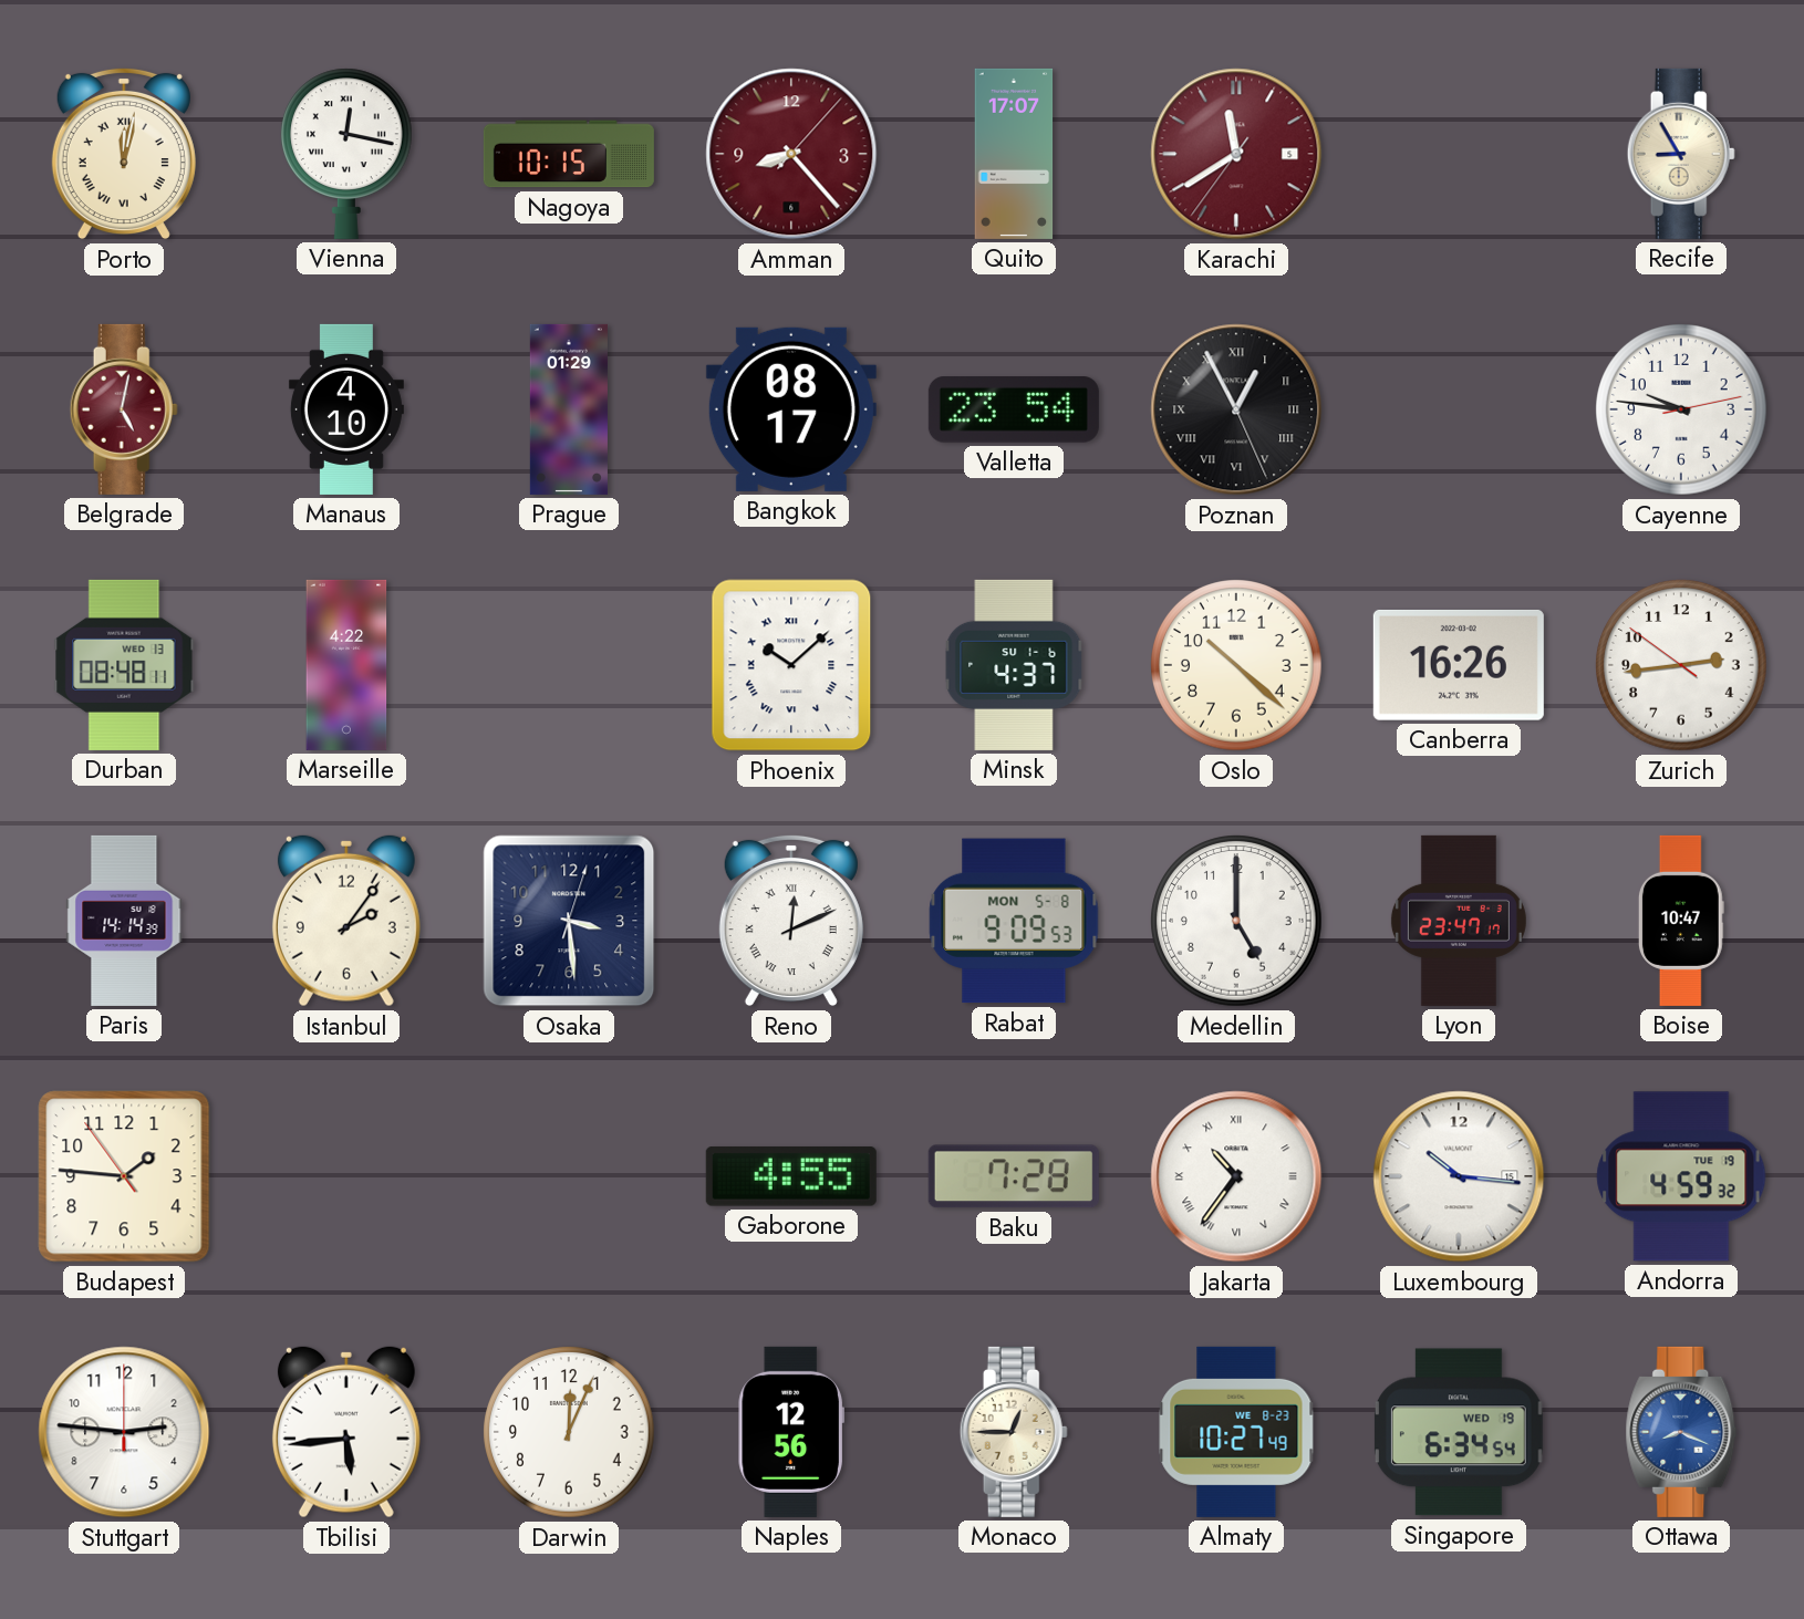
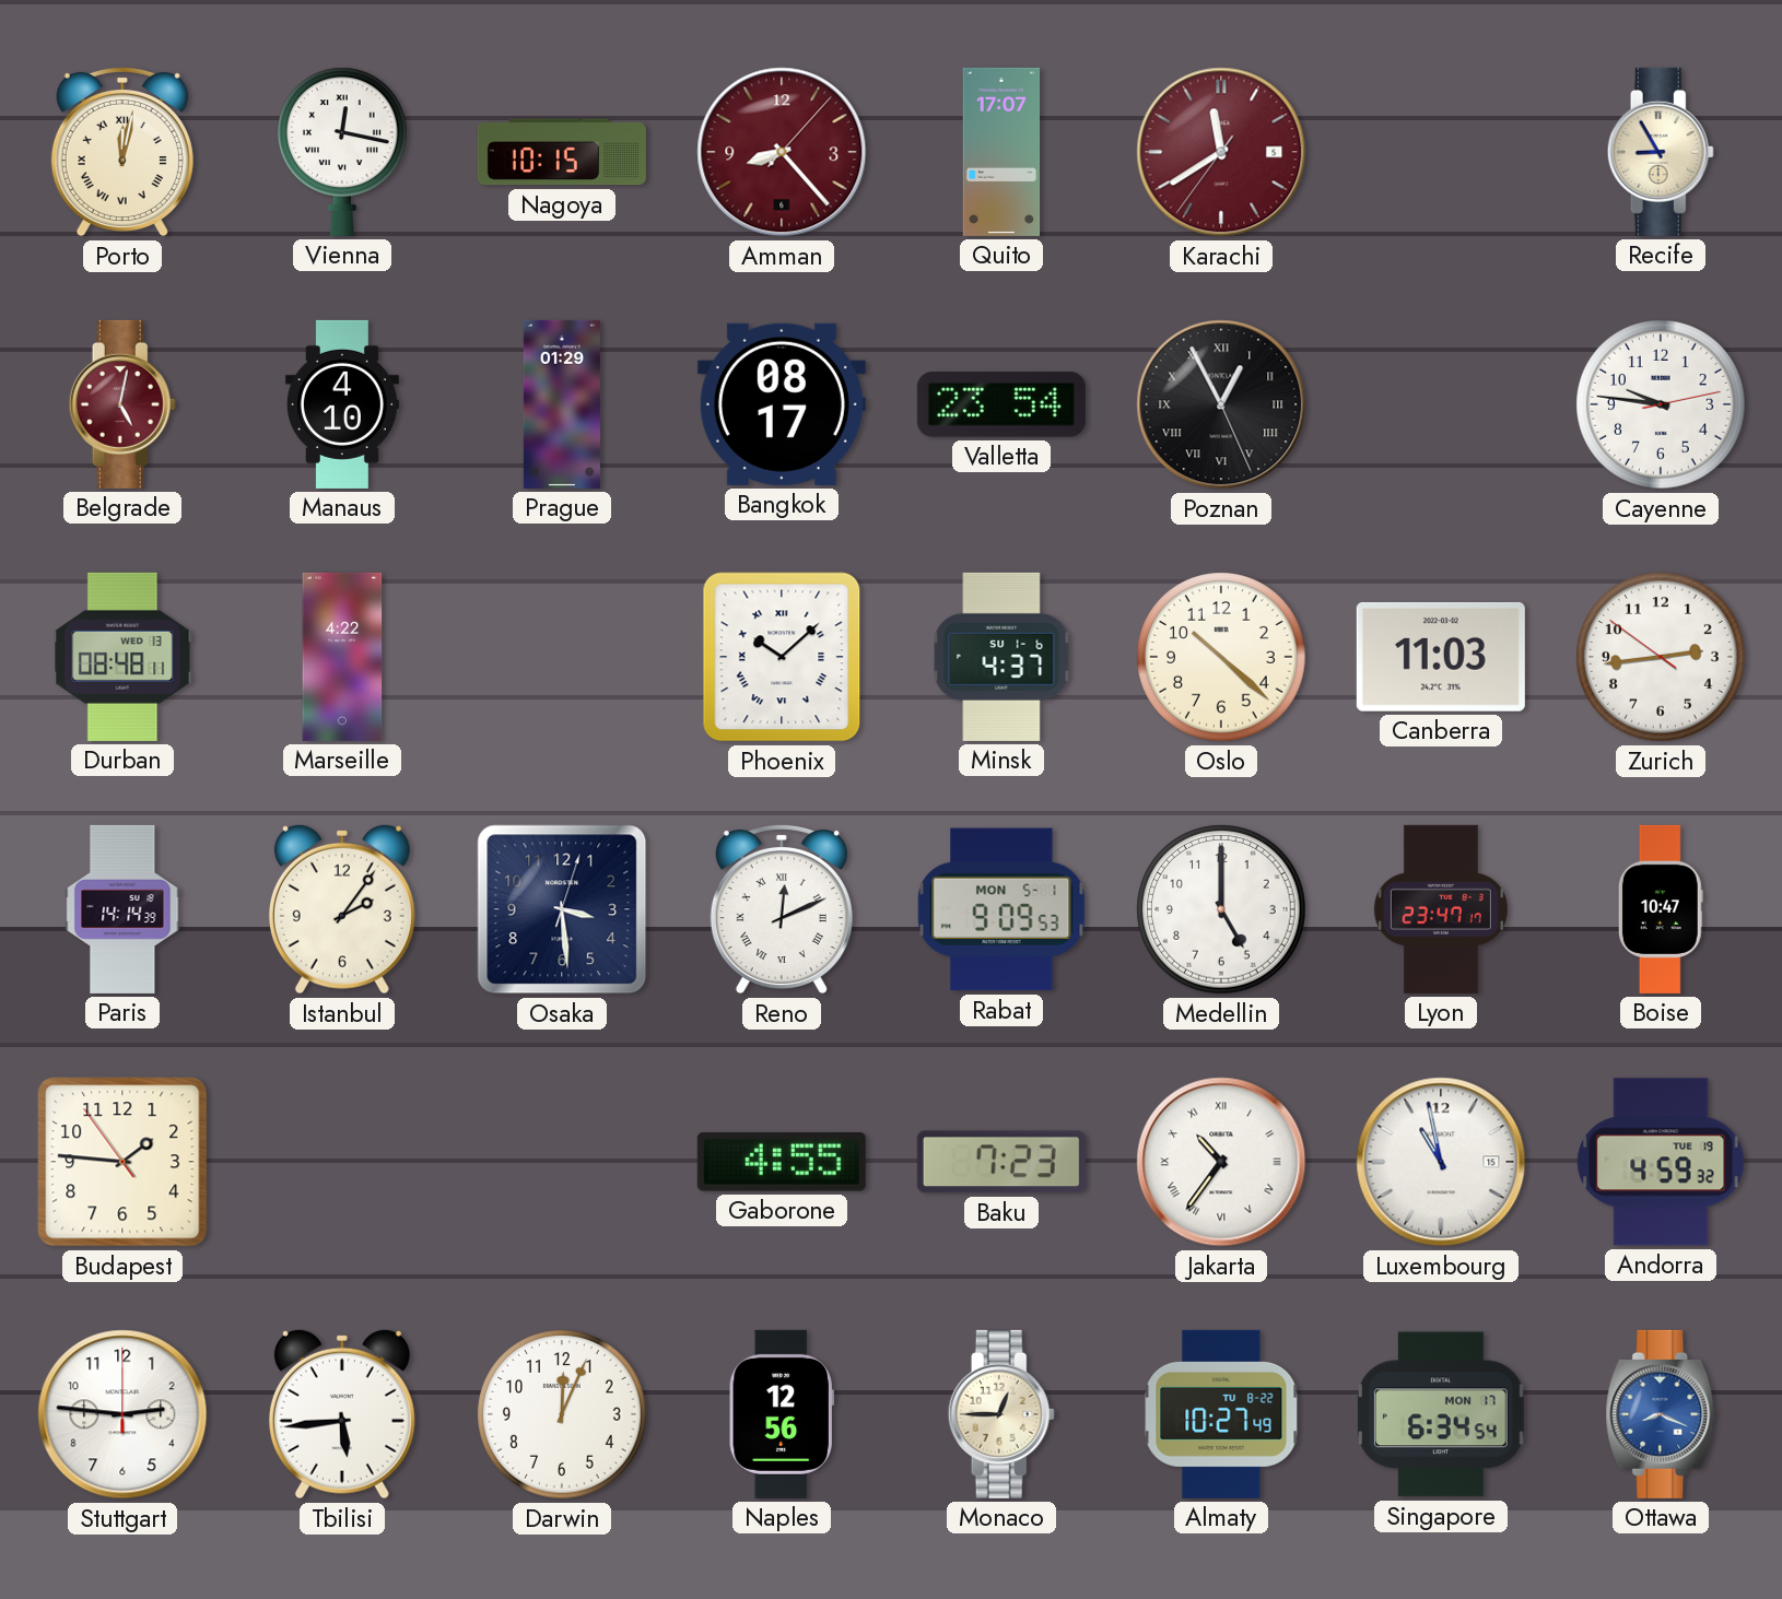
Canberra: 16:26 -> 11:03 (1441, 657)
Rabat date: MON 5-8 -> MON 5-1 (1001, 909)
Baku: 7:28 -> 7:23 (1001, 1162)
Luxembourg: 10:16 -> 10:58 (1441, 1162)
Almaty date: WE 8-23 -> TU 8-22 (1221, 1414)
Singapore date: WED 19 -> MON 17 (1441, 1414)
